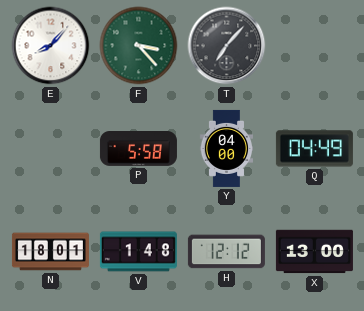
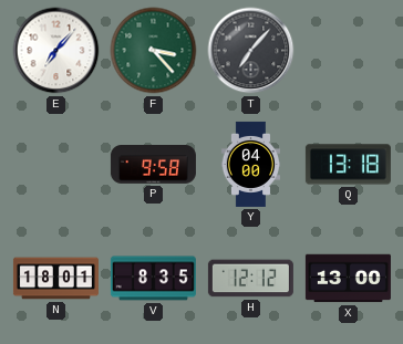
E: 8:07 -> 7:07 (56, 51)
P: 5:58 -> 9:58 (153, 165)
Q: 04:49 -> 13:18 (348, 165)
V: 1:48 -> 8:35 (153, 279)
